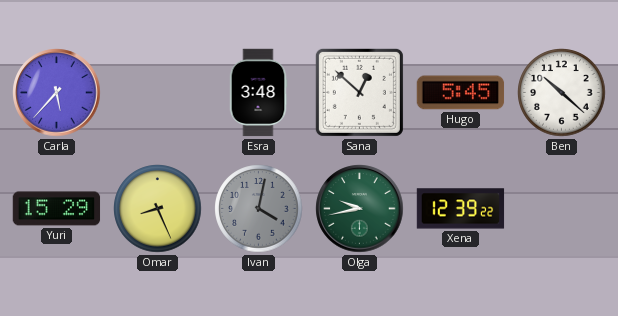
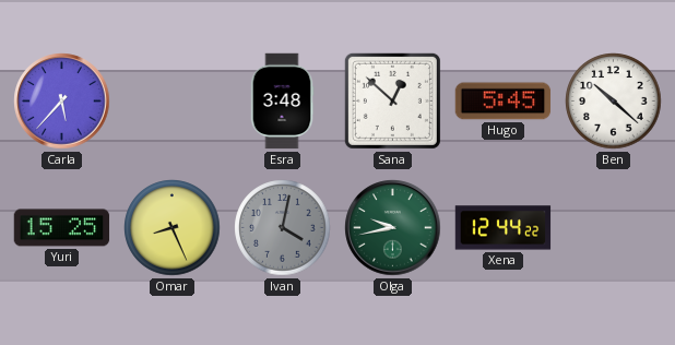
Yuri: 15:29 -> 15:25 (62, 228)
Xena: 12:39 -> 12:44 (504, 228)
